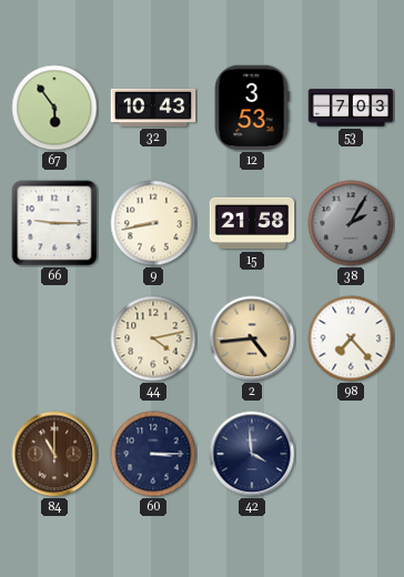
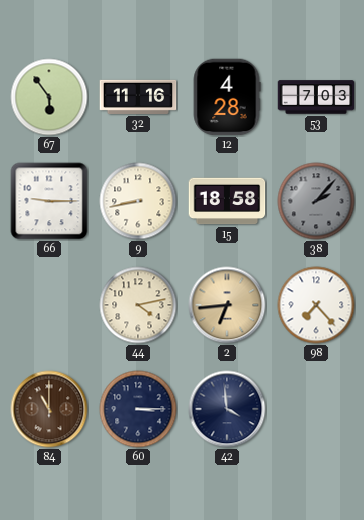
32: 10:43 -> 11:16 (138, 97)
12: 3:53 -> 4:28 (227, 97)
15: 21:58 -> 18:58 (227, 201)
38: 2:05 -> 2:07 (316, 201)
2: 4:44 -> 6:44 (227, 305)
